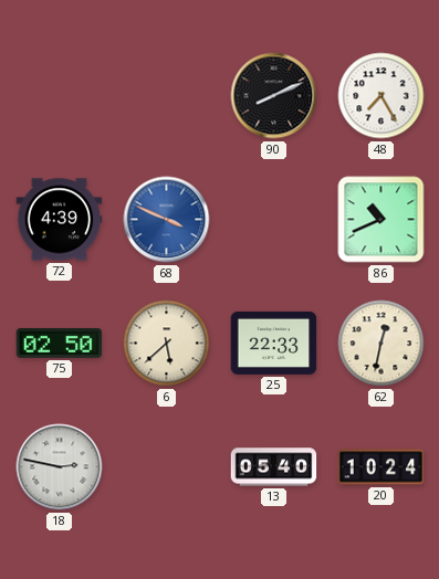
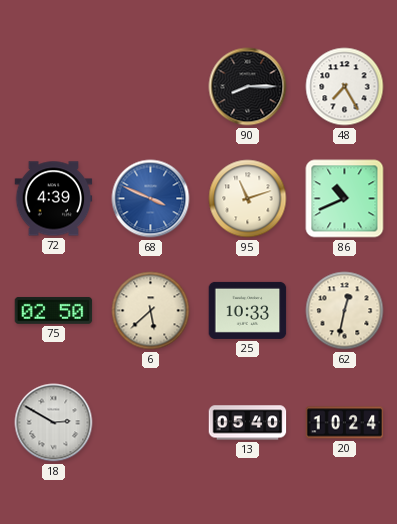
90: 8:11 -> 8:15 (248, 87)
95: none -> 11:12 (248, 199)
25: 22:33 -> 10:33 (248, 310)
18: 2:47 -> 2:50 (54, 423)
